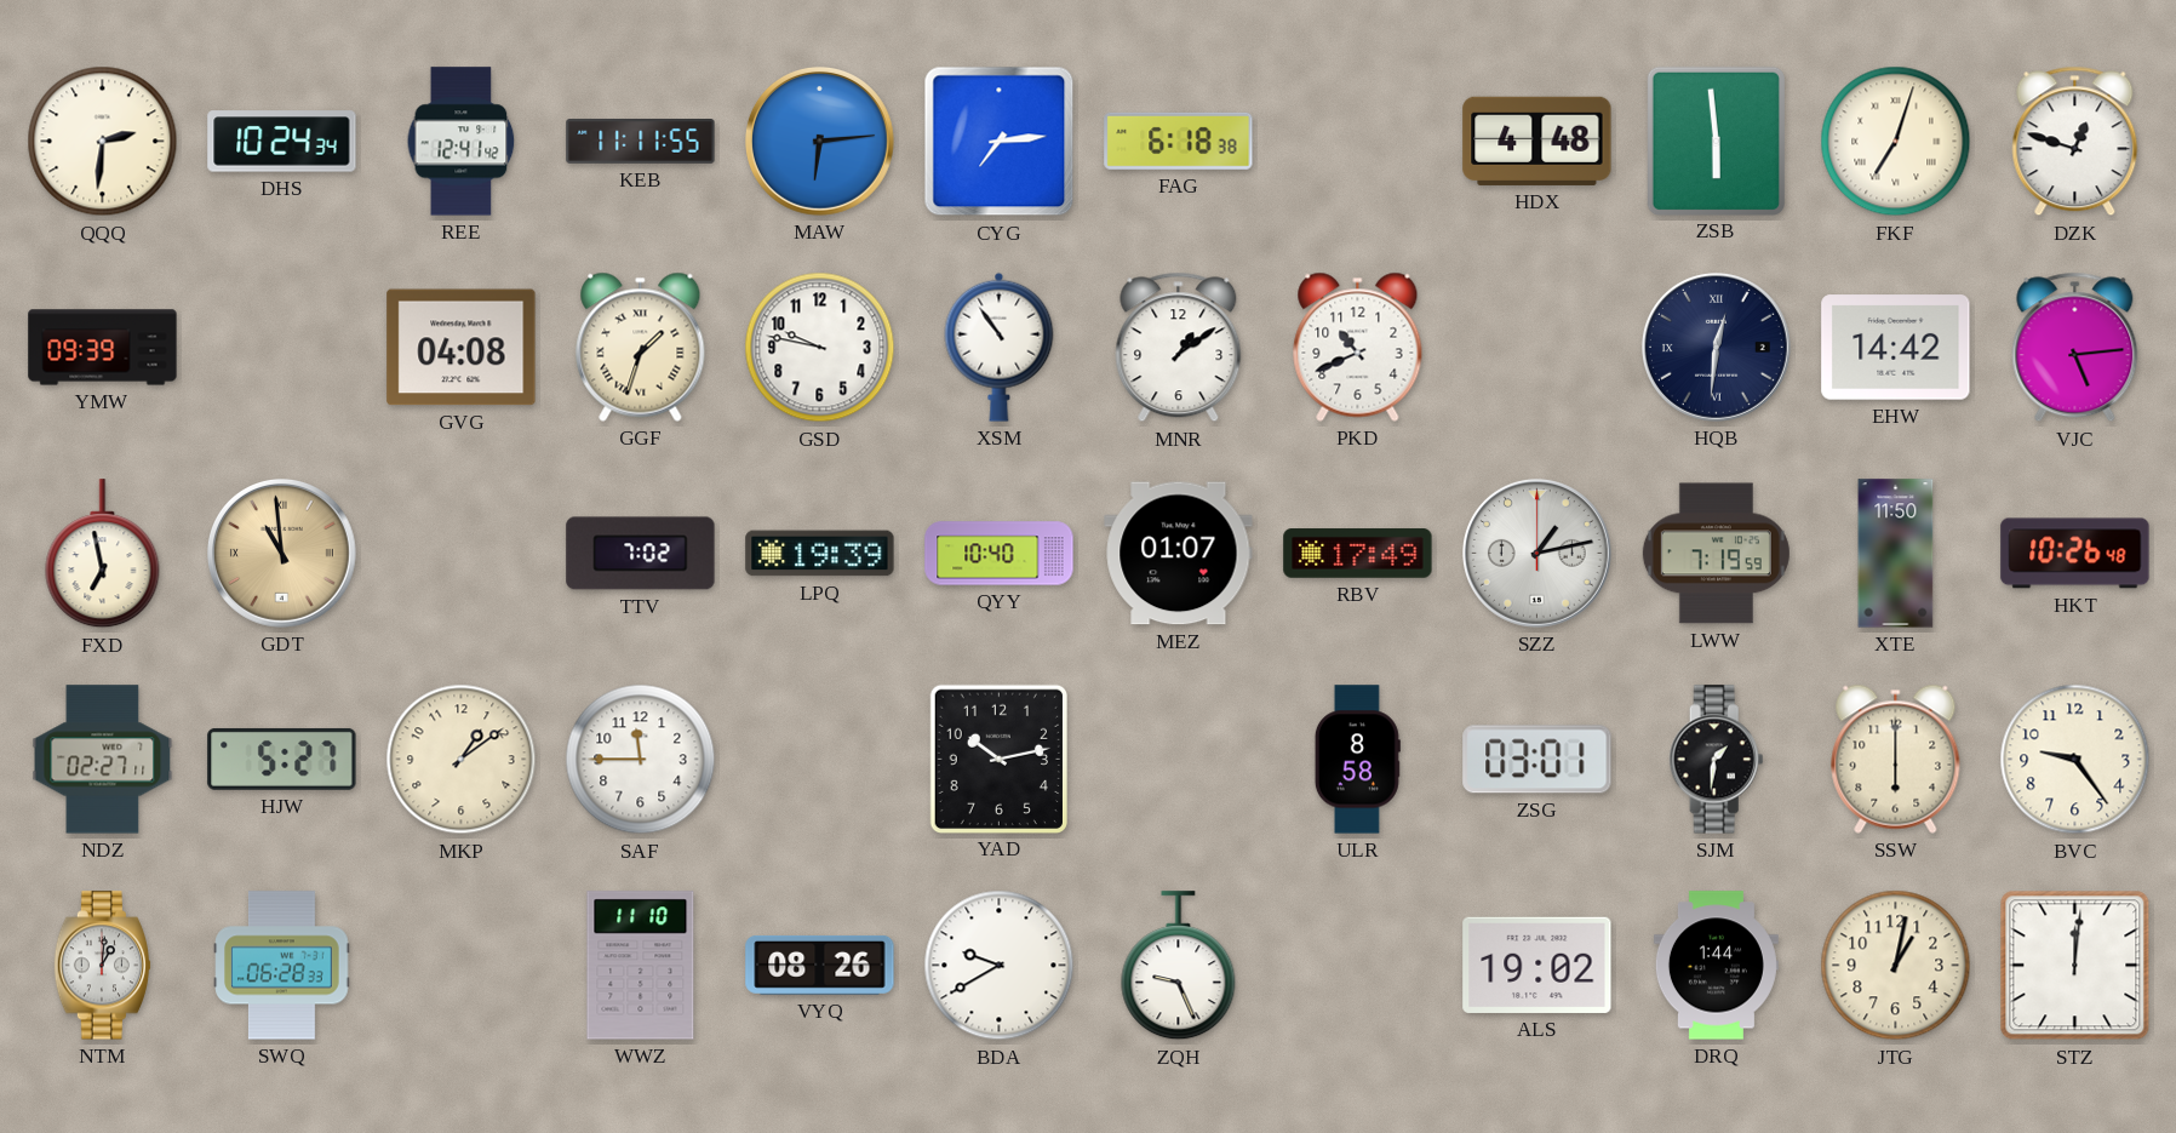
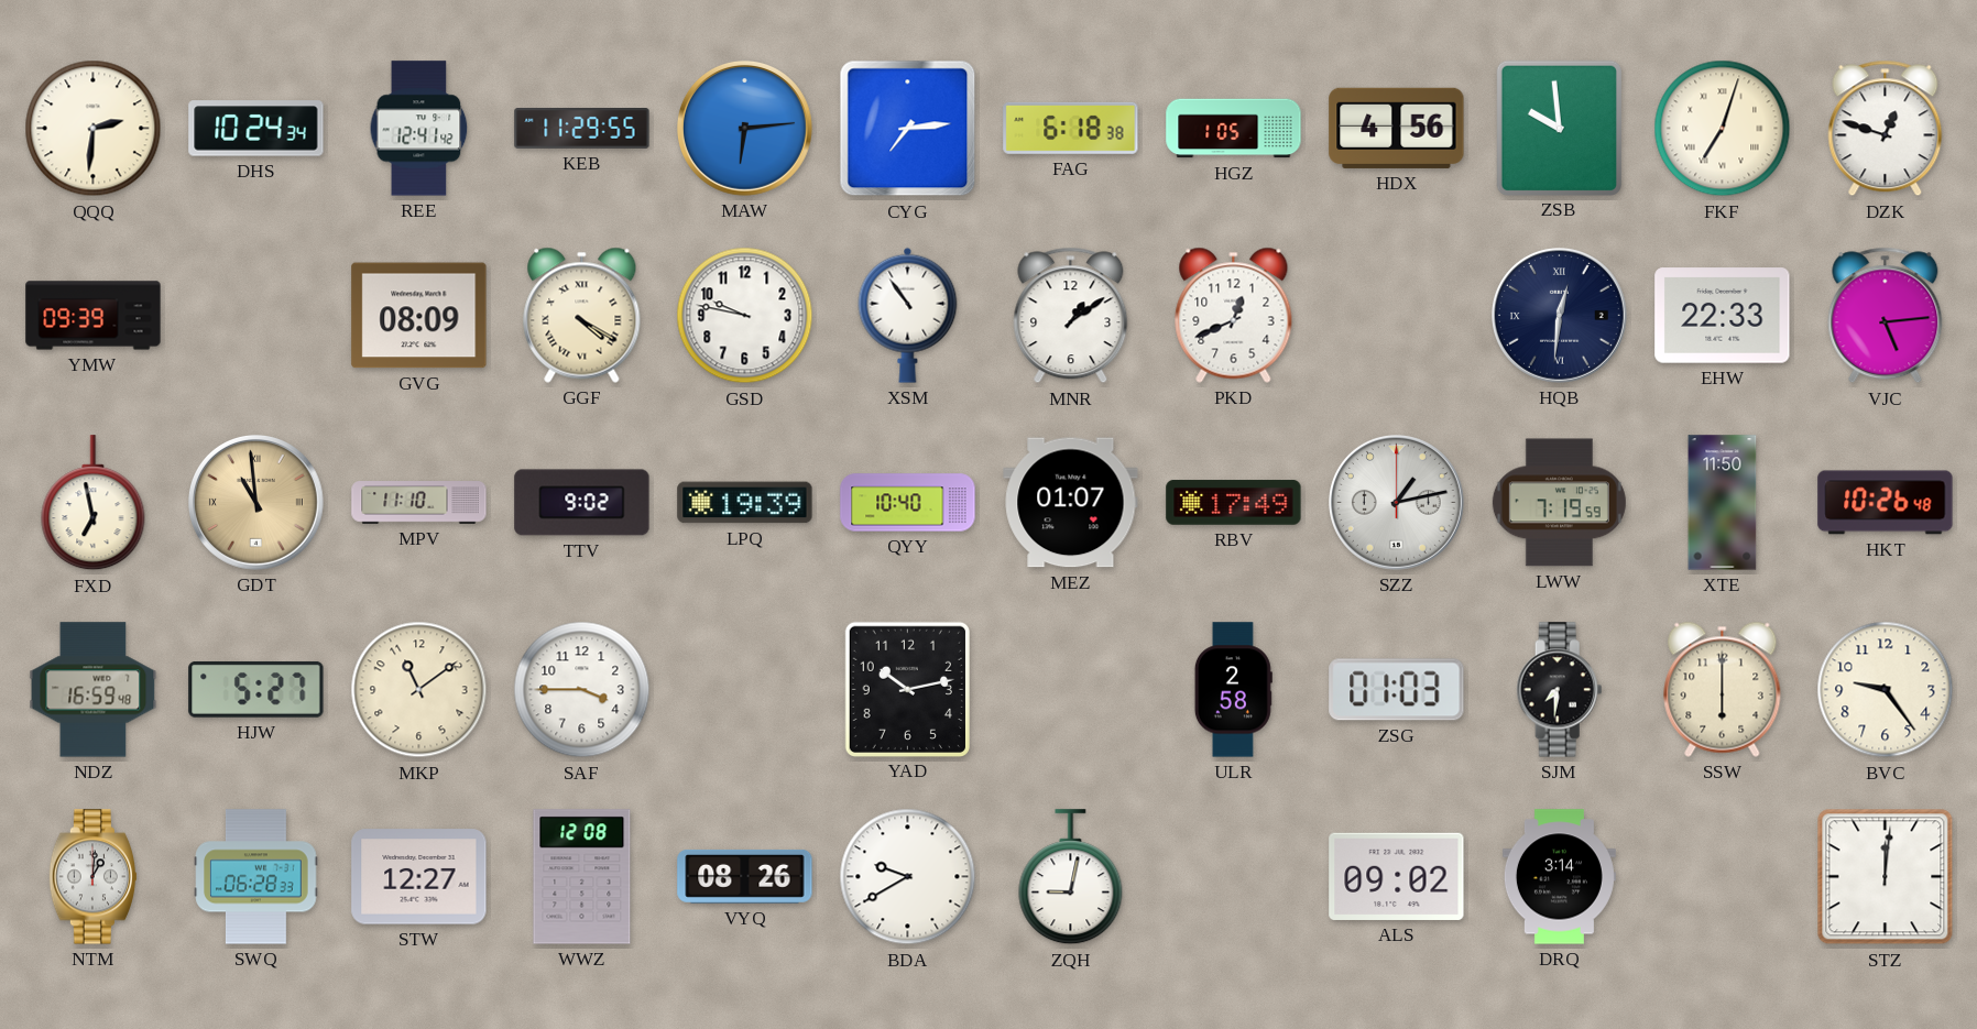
KEB: 11:11 -> 11:29 (582, 129)
HGZ: none -> 1:05 (1234, 129)
HDX: 4:48 -> 4:56 (1397, 128)
ZSB: 5:59 -> 9:59 (1559, 128)
GVG: 04:08 -> 08:09 (419, 316)
GGF: 1:33 -> 4:20 (582, 315)
PKD: 10:41 -> 12:41 (1234, 315)
EHW: 14:42 -> 22:33 (1723, 316)
MPV: none -> 11:10 (419, 503)
TTV: 7:02 -> 9:02 (582, 503)
NDZ: 02:27 -> 16:59 (94, 690)
MKP: 1:09 -> 11:09 (419, 690)
SAF: 11:45 -> 3:45 (582, 690)
ULR: 8:58 -> 2:58 (1233, 690)
ZSG: 03:01 -> 01:03 (1397, 690)
SJM: 1:31 -> 7:31 (1560, 690)
STW: none -> 12:27 (419, 877)
WWZ: 11:10 -> 12:08 (582, 877)
ZQH: 9:26 -> 9:02 (1071, 877)
ALS: 19:02 -> 09:02 (1397, 876)
DRQ: 1:44 -> 3:14 (1559, 877)
JTG: 1:02 -> none (1896, 966)
